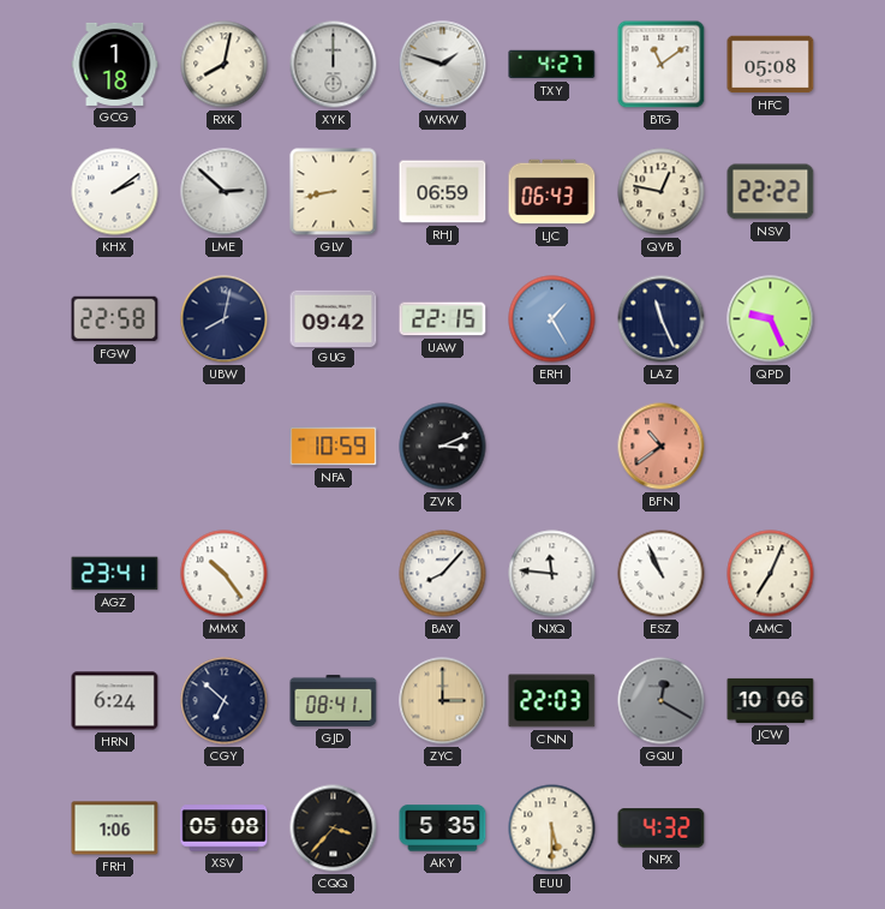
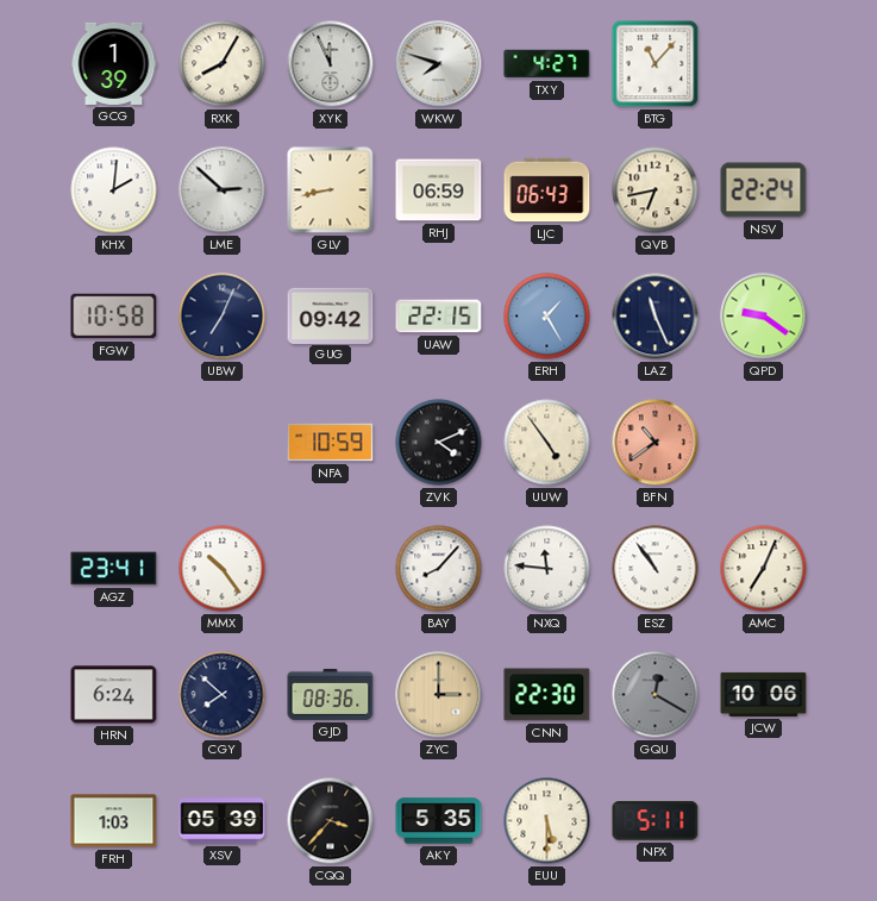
GCG: 1:18 -> 1:39 (114, 63)
RXK: 8:02 -> 8:05 (223, 64)
XYK: 12:00 -> 11:56 (331, 64)
WKW: 1:48 -> 7:48 (439, 64)
BTG: 11:09 -> 11:07 (656, 64)
HFC: 05:08 -> none (771, 65)
KHX: 2:09 -> 2:01 (114, 190)
QVB: 12:47 -> 6:43 (656, 190)
NSV: 22:22 -> 22:24 (764, 190)
FGW: 22:58 -> 10:58 (114, 317)
UBW: 8:02 -> 7:04 (223, 317)
QPD: 9:26 -> 9:21 (764, 317)
ZVK: 3:11 -> 4:11 (439, 443)
UUW: none -> 4:54 (547, 443)
ESZ: 10:56 -> 10:54 (656, 569)
CGY: 6:52 -> 7:52 (223, 695)
GJD: 08:41 -> 08:36 (331, 694)
CNN: 22:03 -> 22:30 (547, 695)
FRH: 1:06 -> 1:03 (114, 821)
XSV: 05:08 -> 05:39 (223, 821)
NPX: 4:32 -> 5:11 (656, 821)
